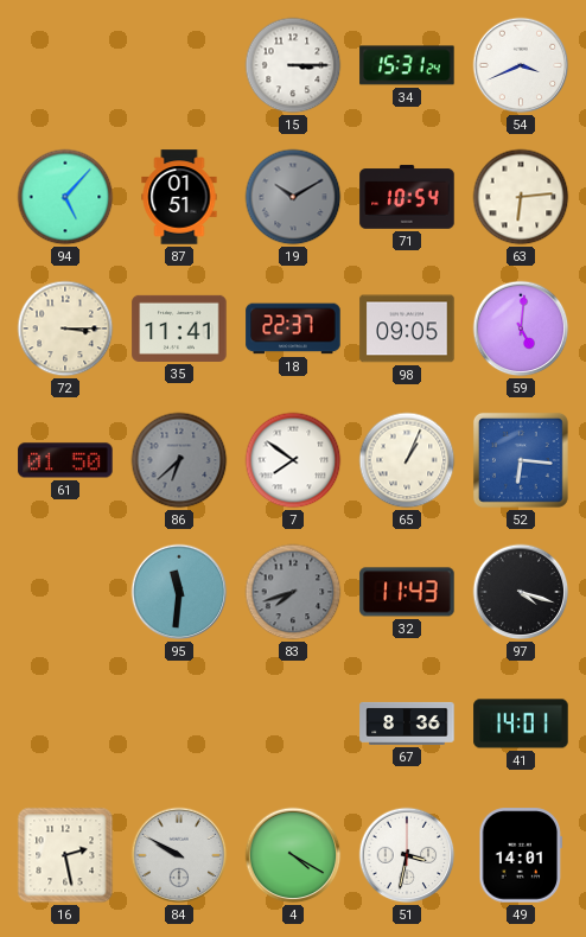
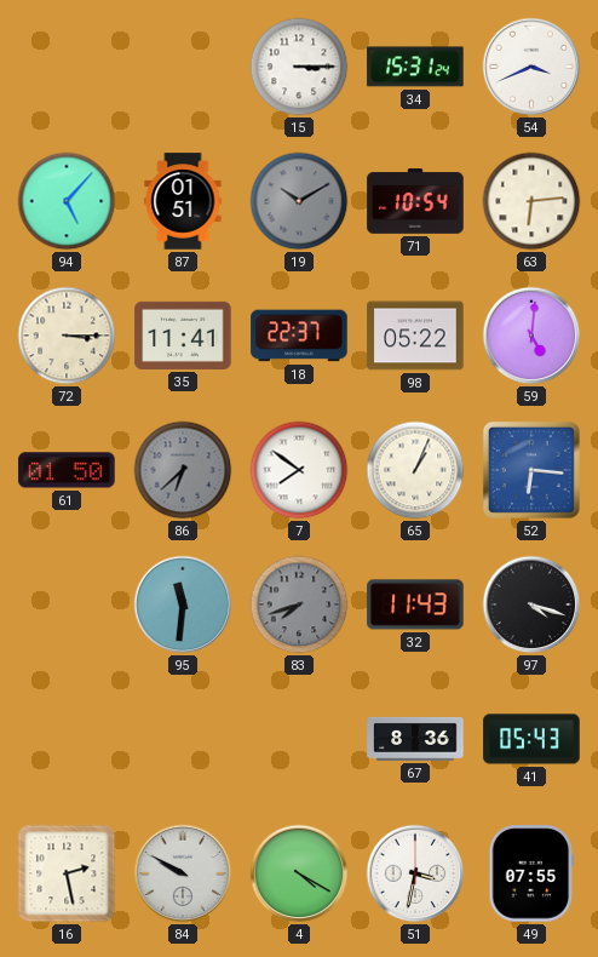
98: 09:05 -> 05:22 (415, 336)
41: 14:01 -> 05:43 (531, 739)
49: 14:01 -> 07:55 (531, 873)
